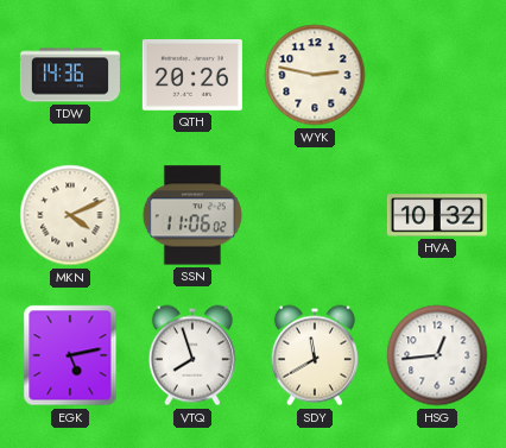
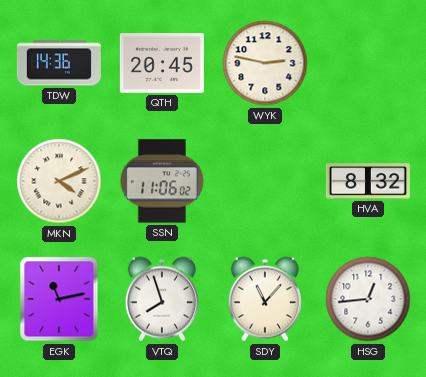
QTH: 20:26 -> 20:45 (162, 64)
HVA: 10:32 -> 8:32 (368, 181)
EGK: 5:13 -> 11:13 (59, 299)
SDY: 11:40 -> 11:07 (265, 299)
